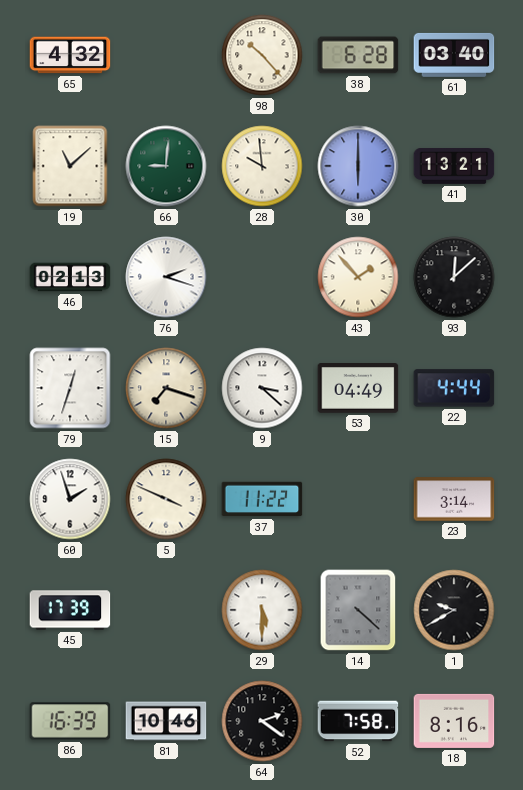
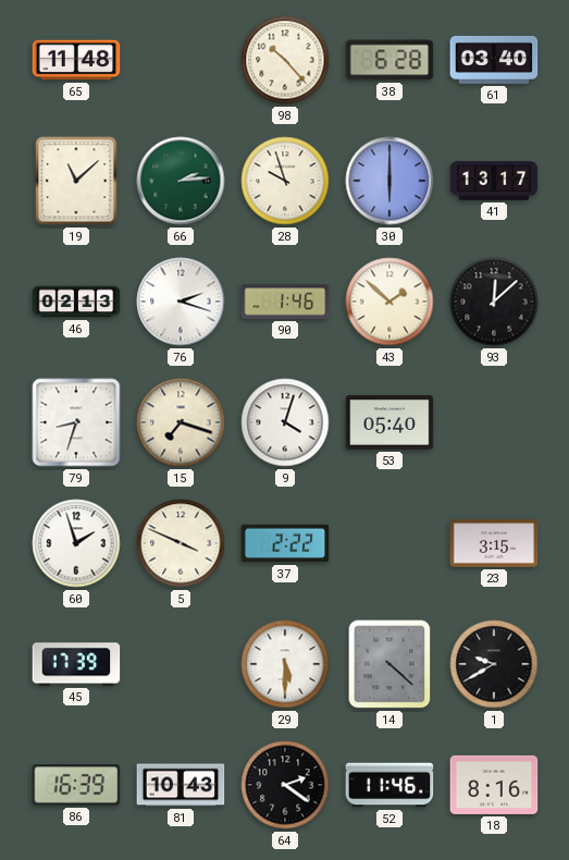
65: 4:32 -> 11:48 (76, 60)
66: 9:01 -> 2:14 (181, 181)
28: 9:59 -> 9:57 (285, 181)
41: 13:21 -> 13:17 (494, 182)
90: none -> 1:46 (285, 302)
43: 1:53 -> 1:52 (389, 302)
79: 12:33 -> 8:33 (76, 422)
9: 3:22 -> 4:03 (285, 422)
53: 04:49 -> 05:40 (389, 423)
22: 4:44 -> none (454, 388)
37: 11:22 -> 2:22 (285, 543)
23: 3:14 -> 3:15 (494, 543)
81: 10:46 -> 10:43 (181, 785)
52: 7:58 -> 11:46 (389, 785)
